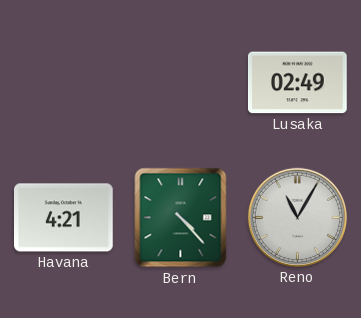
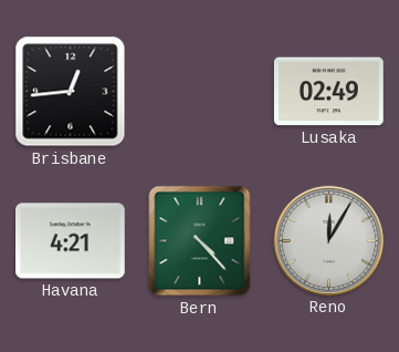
Brisbane: none -> 12:44 (71, 92)
Reno: 11:05 -> 12:05 (328, 240)
